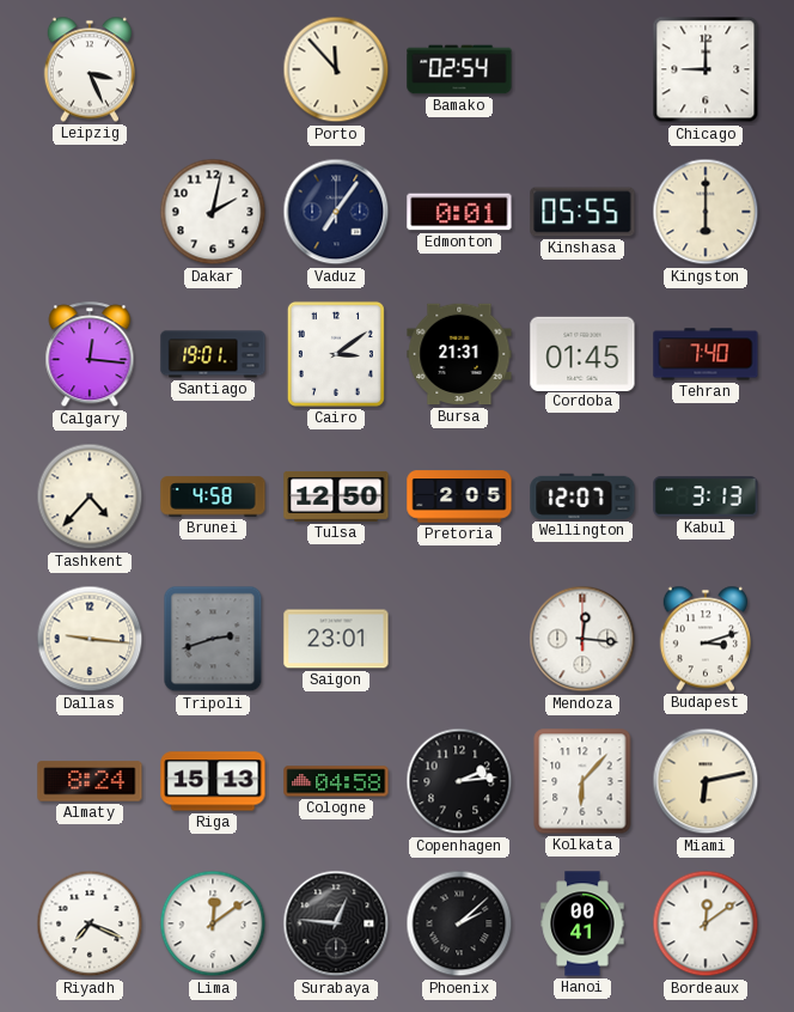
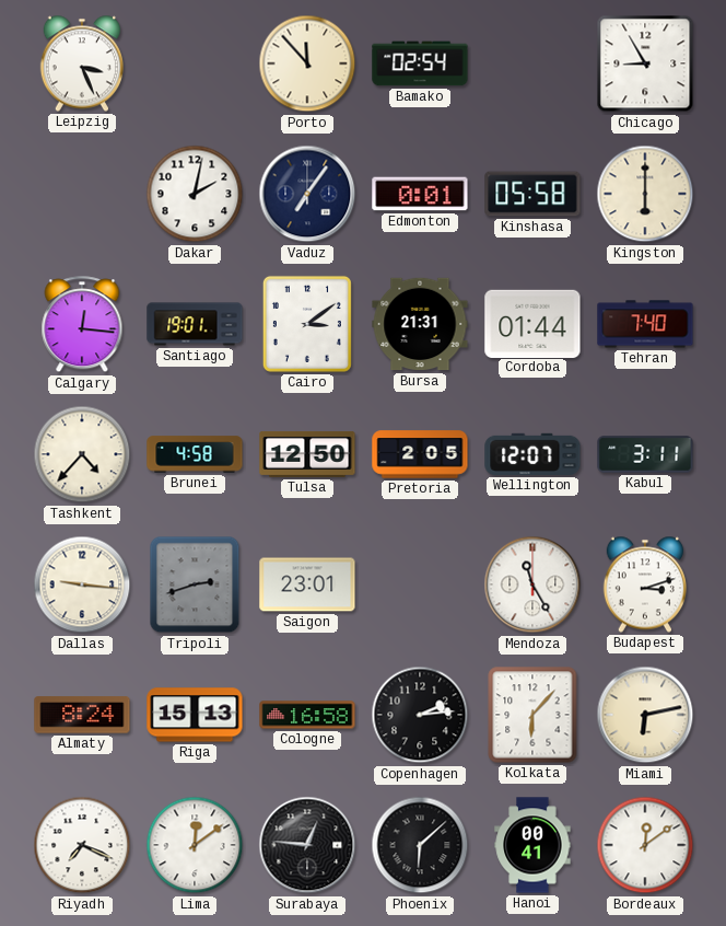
Chicago: 9:00 -> 8:55 (645, 63)
Kinshasa: 05:55 -> 05:58 (532, 194)
Cordoba: 01:45 -> 01:44 (532, 323)
Kabul: 3:13 -> 3:11 (645, 454)
Mendoza: 12:16 -> 11:25 (532, 584)
Cologne: 04:58 -> 16:58 (307, 715)
Phoenix: 2:08 -> 6:08 (420, 845)
